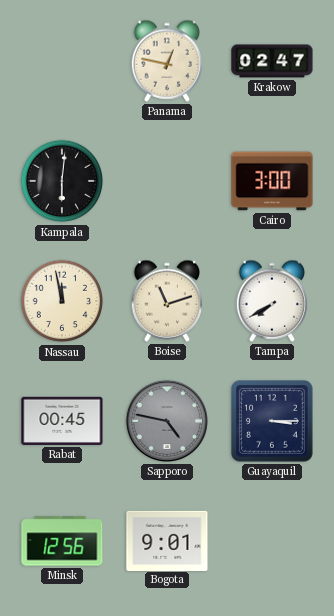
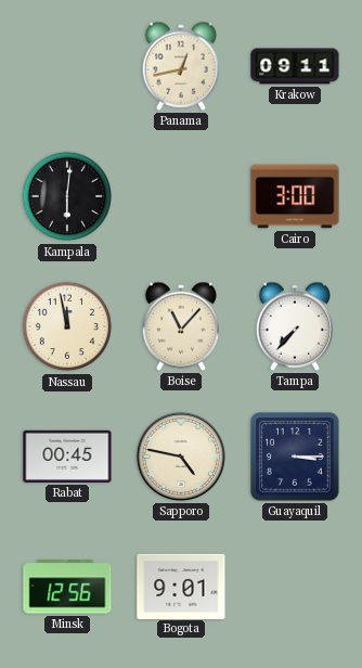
Panama: 12:47 -> 12:43 (180, 66)
Krakow: 02:47 -> 09:11 (295, 66)
Boise: 11:12 -> 11:07 (180, 326)
Tampa: 7:40 -> 7:37 (294, 326)
Sapporo dial: grey -> cream (181, 457)
